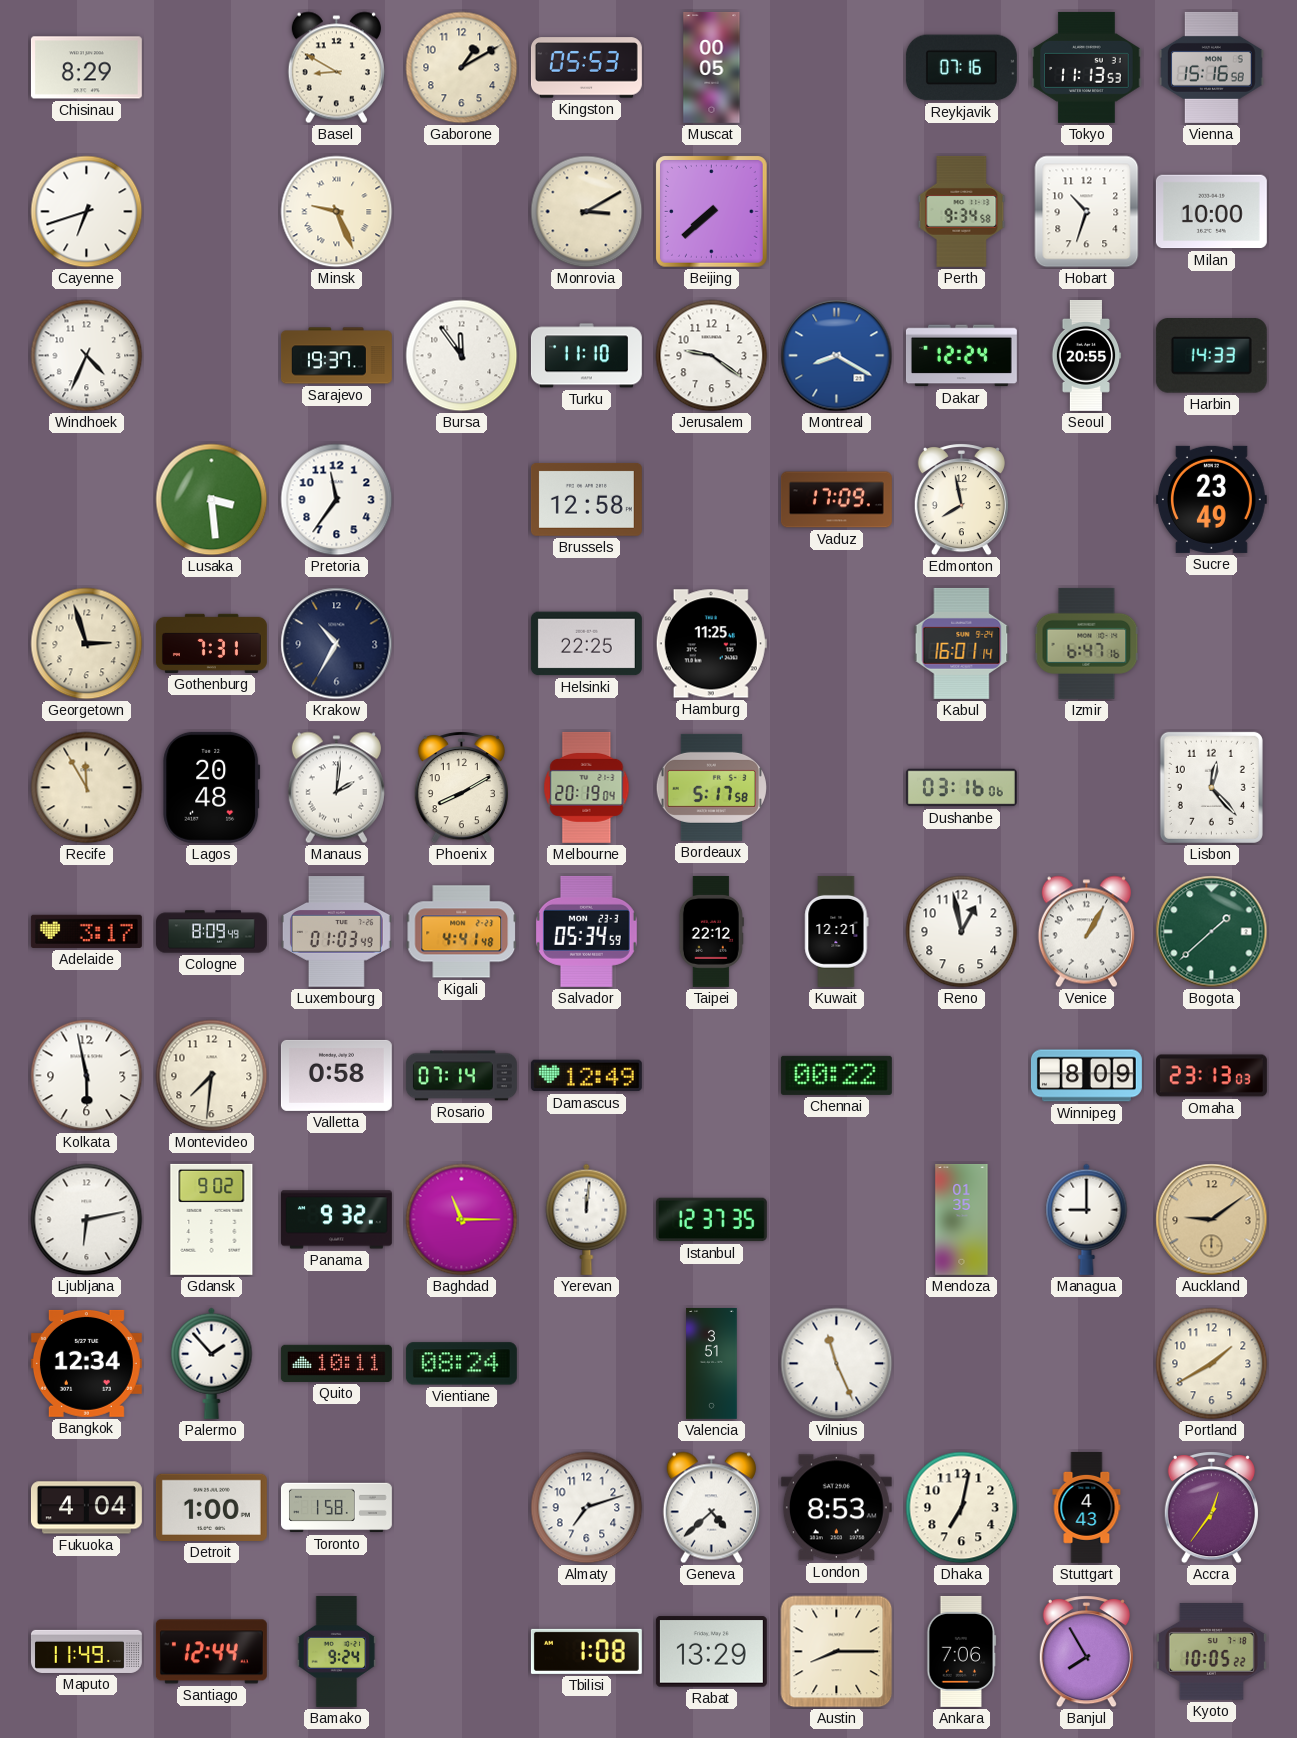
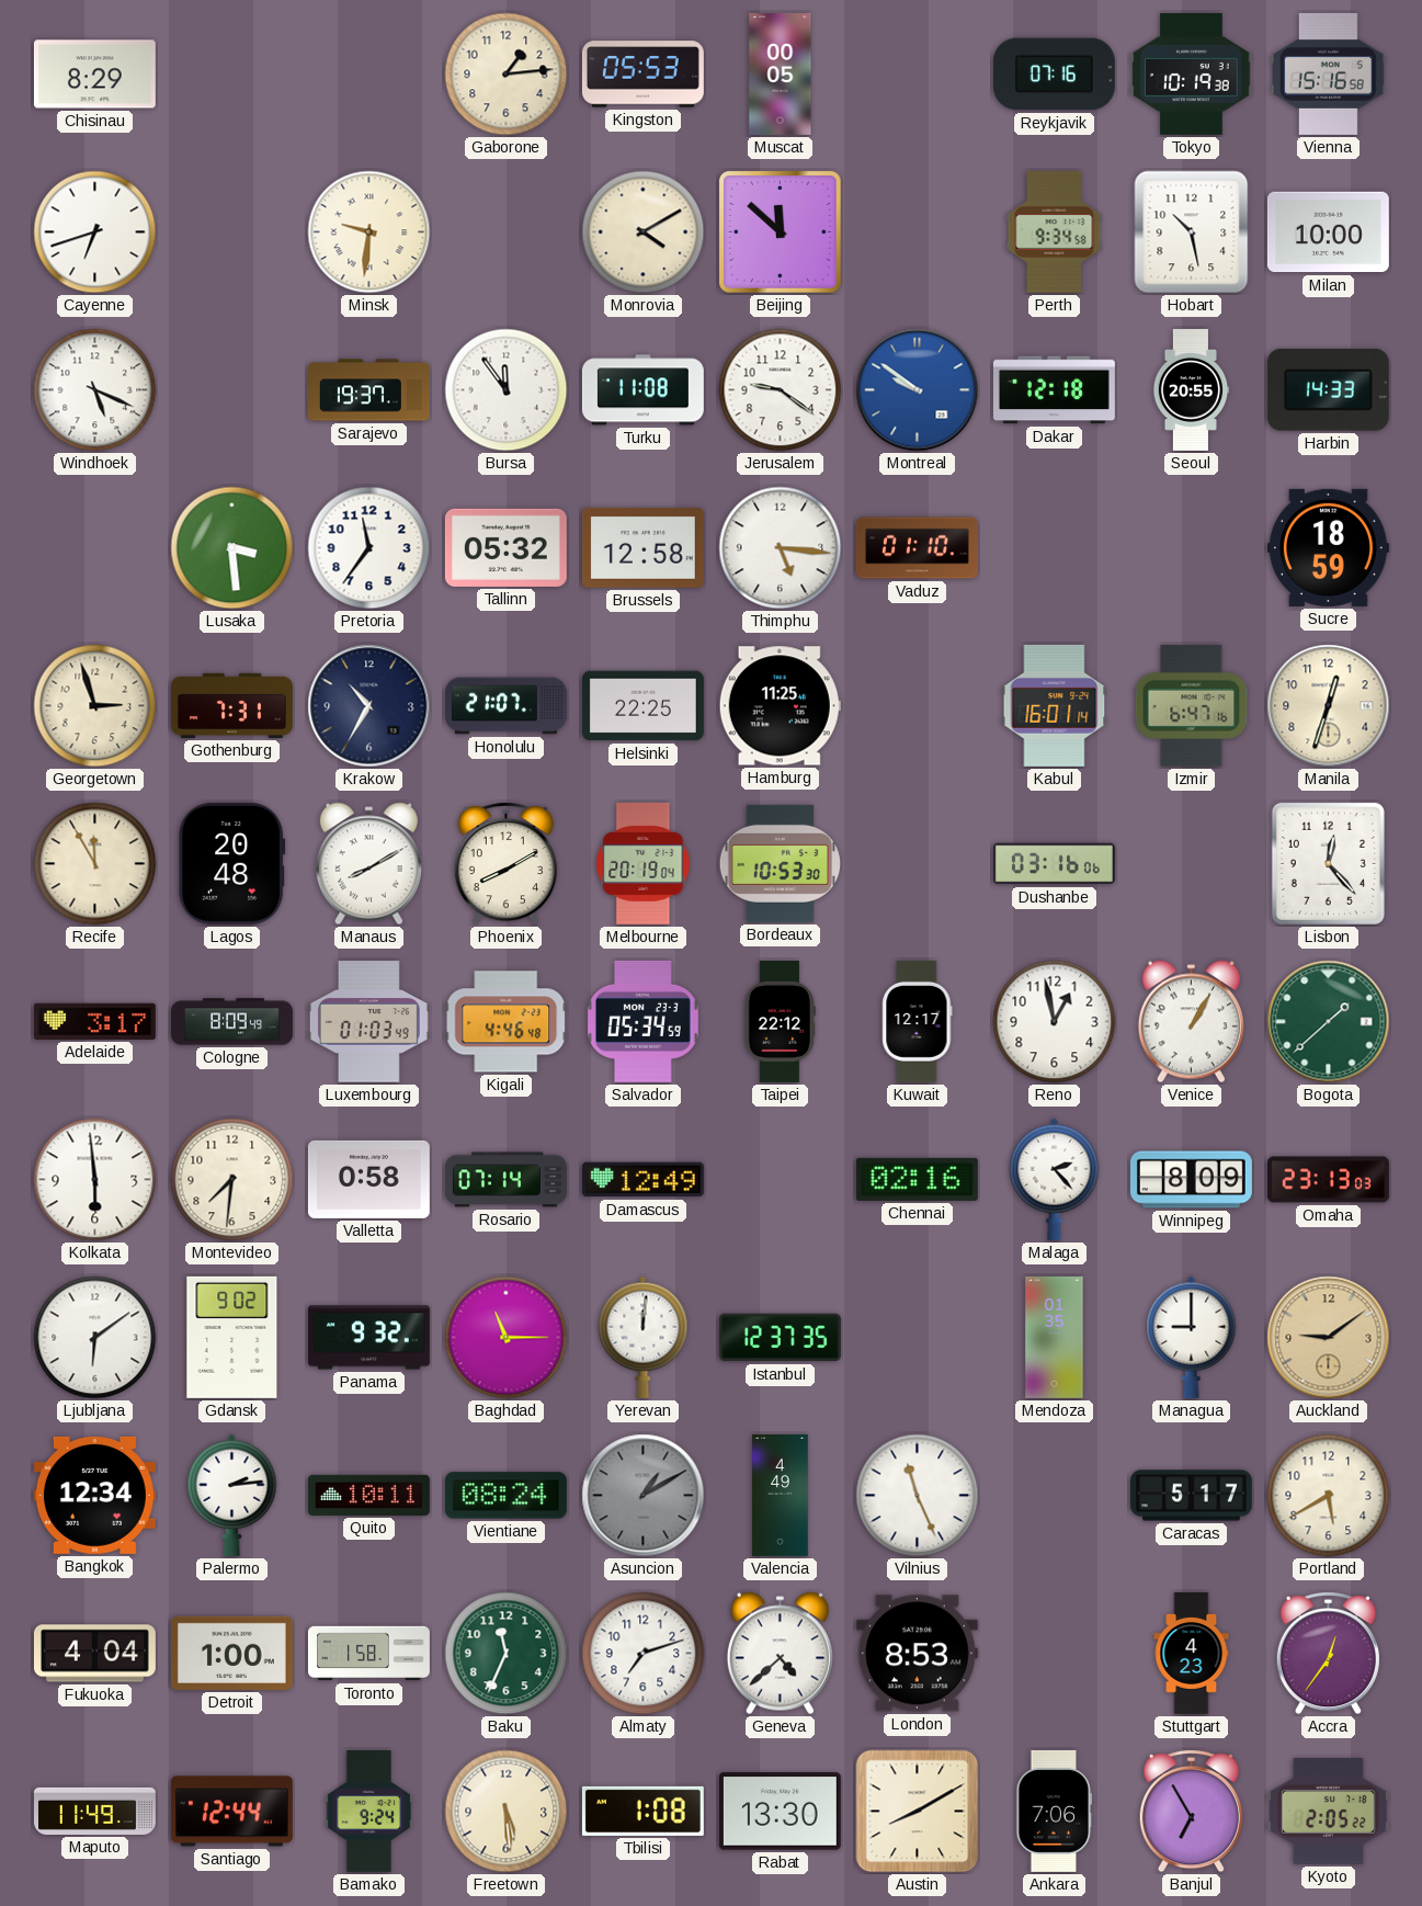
Basel: 8:50 -> none (336, 68)
Gaborone: 1:10 -> 1:14 (507, 75)
Tokyo: 11:13 -> 10:19 (1192, 73)
Minsk: 9:26 -> 9:31 (369, 232)
Monrovia: 3:10 -> 4:10 (644, 232)
Beijing: 7:38 -> 11:52 (781, 232)
Hobart: 10:33 -> 10:28 (1192, 232)
Windhoek: 4:34 -> 5:19 (95, 390)
Turku: 11:10 -> 11:08 (642, 390)
Montreal: 8:20 -> 9:51 (918, 390)
Dakar: 12:24 -> 12:18 (1054, 390)
Tallinn: none -> 05:32 (505, 547)
Thimphu: none -> 5:16 (781, 548)
Vaduz: 17:09 -> 01:10 (917, 548)
Edmonton: 7:58 -> none (961, 500)
Sucre: 23:49 -> 18:59 (1328, 547)
Honolulu: none -> 21:07 (505, 706)
Manila: none -> 12:33 (1329, 706)
Manaus: 2:01 -> 8:10 (368, 864)
Bordeaux: 5:17 -> 10:53 (780, 863)
Kigali: 4:41 -> 4:46 (507, 1022)
Kuwait: 12:21 -> 12:17 (918, 1021)
Kolkata: 5:58 -> 5:59 (95, 1180)
Chennai: 00:22 -> 02:16 (917, 1179)
Malaga: none -> 2:23 (1055, 1179)
Ljubljana: 6:13 -> 6:09 (95, 1338)
Palermo: 1:53 -> 2:14 (232, 1495)
Asuncion: none -> 1:10 (644, 1496)
Valencia: 3:51 -> 4:49 (781, 1495)
Caracas: none -> 5:17 (1191, 1496)
Portland: 1:40 -> 5:40 (1329, 1496)
Baku: none -> 11:34 (507, 1654)
Dhaka: 7:02 -> none (962, 1508)
Stuttgart: 4:43 -> 4:23 (1192, 1653)
Freetown: none -> 5:29 (507, 1812)
Rabat: 13:29 -> 13:30 (780, 1812)
Austin: 8:15 -> 8:10 (918, 1812)
Banjul: 7:55 -> 6:55 (1191, 1812)
Kyoto: 10:05 -> 2:05 (1328, 1812)
